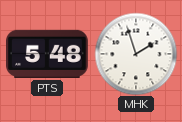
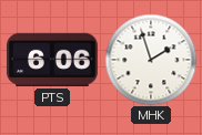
PTS: 5:48 -> 6:06 (53, 60)
